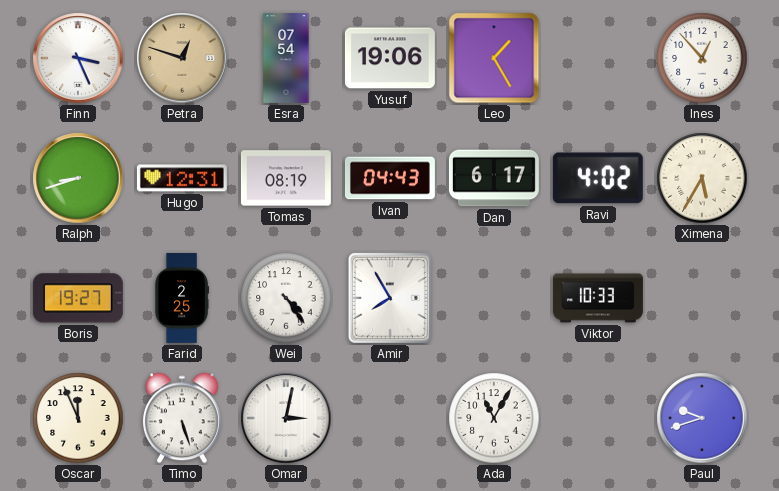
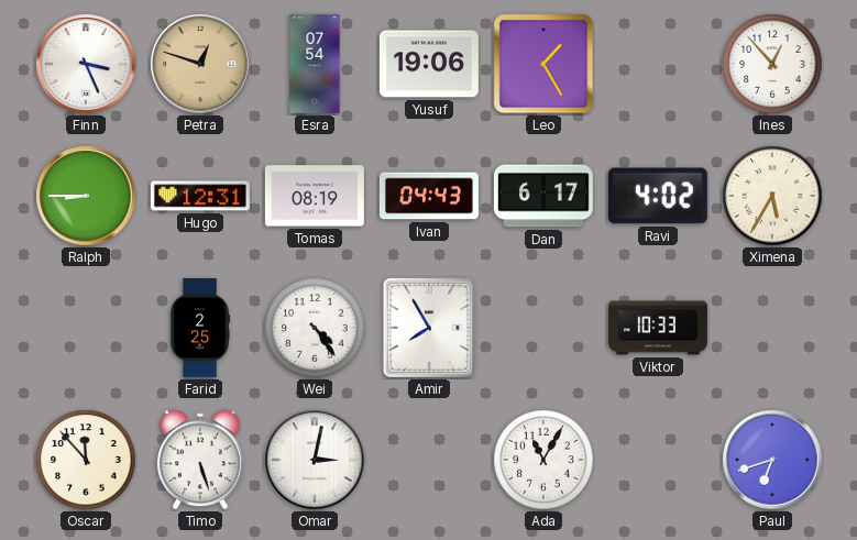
Ralph: 8:42 -> 8:45 (86, 196)
Boris: 19:27 -> none (78, 298)
Oscar: 11:56 -> 11:53 (86, 460)
Paul: 9:42 -> 6:42 (772, 460)
